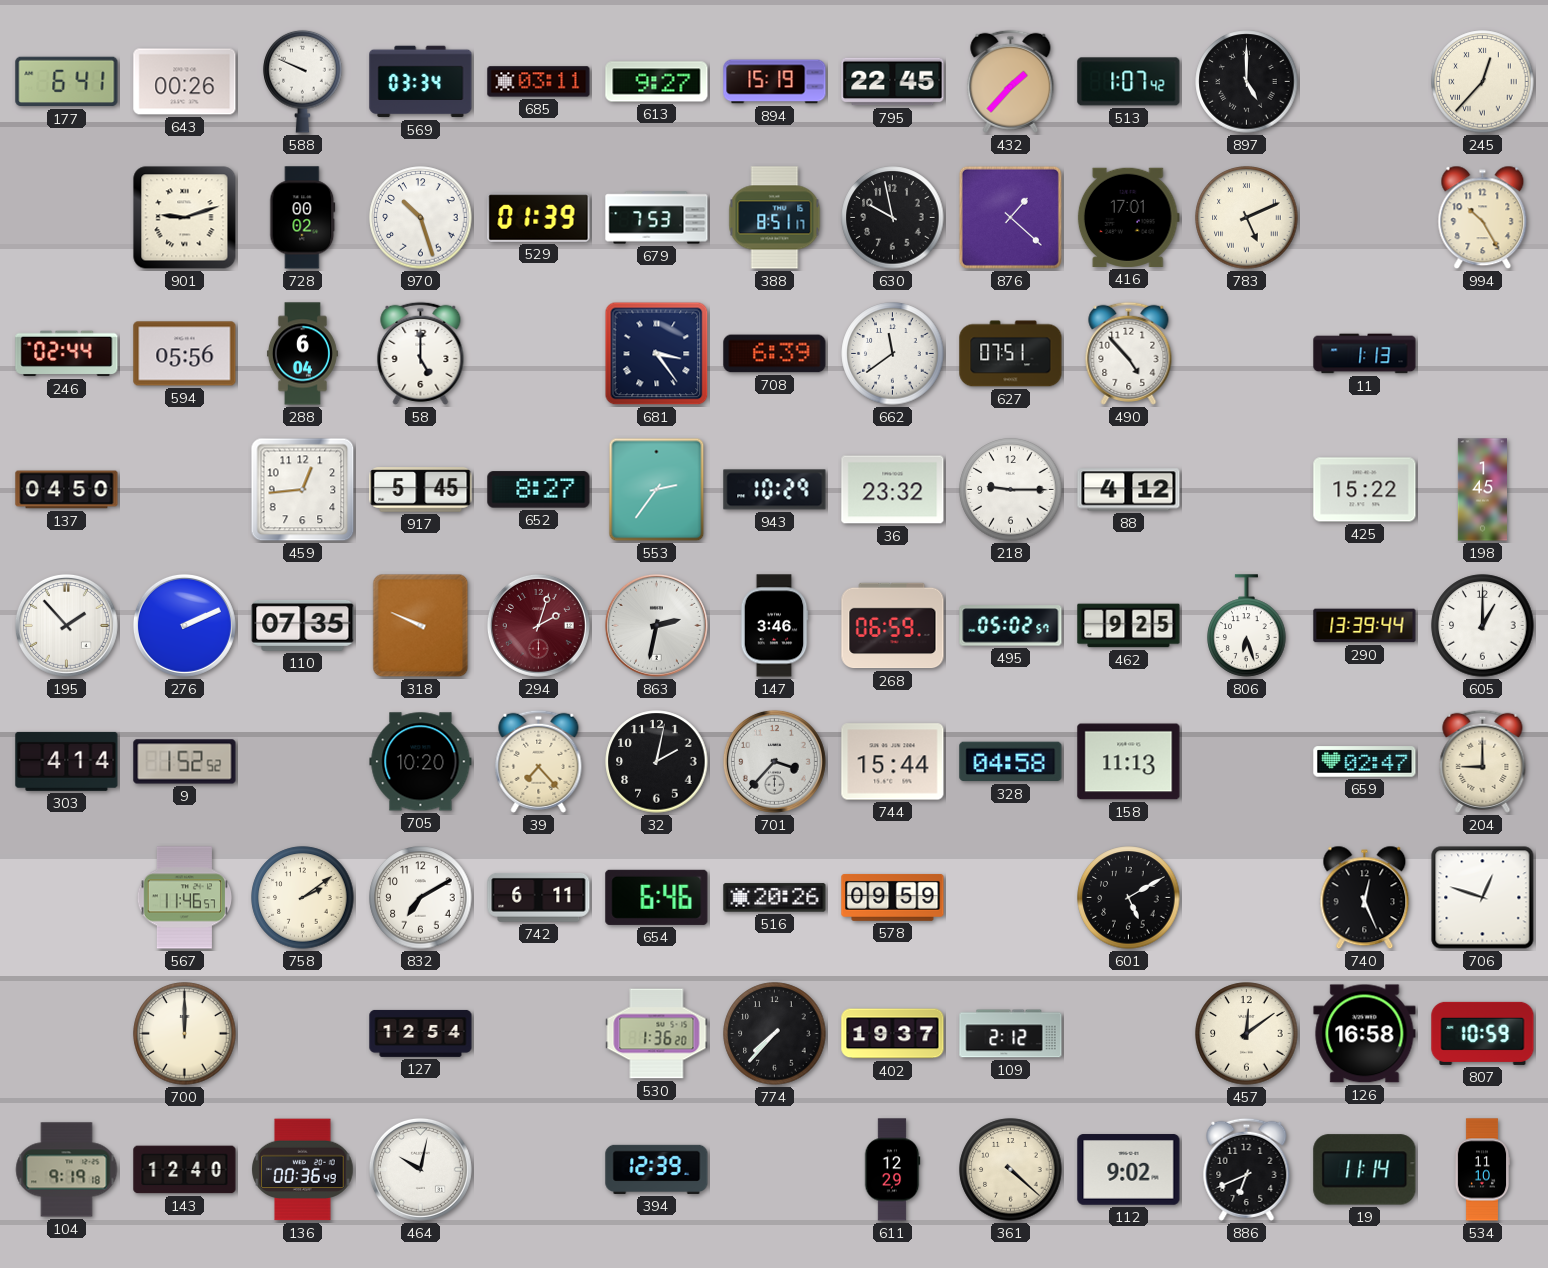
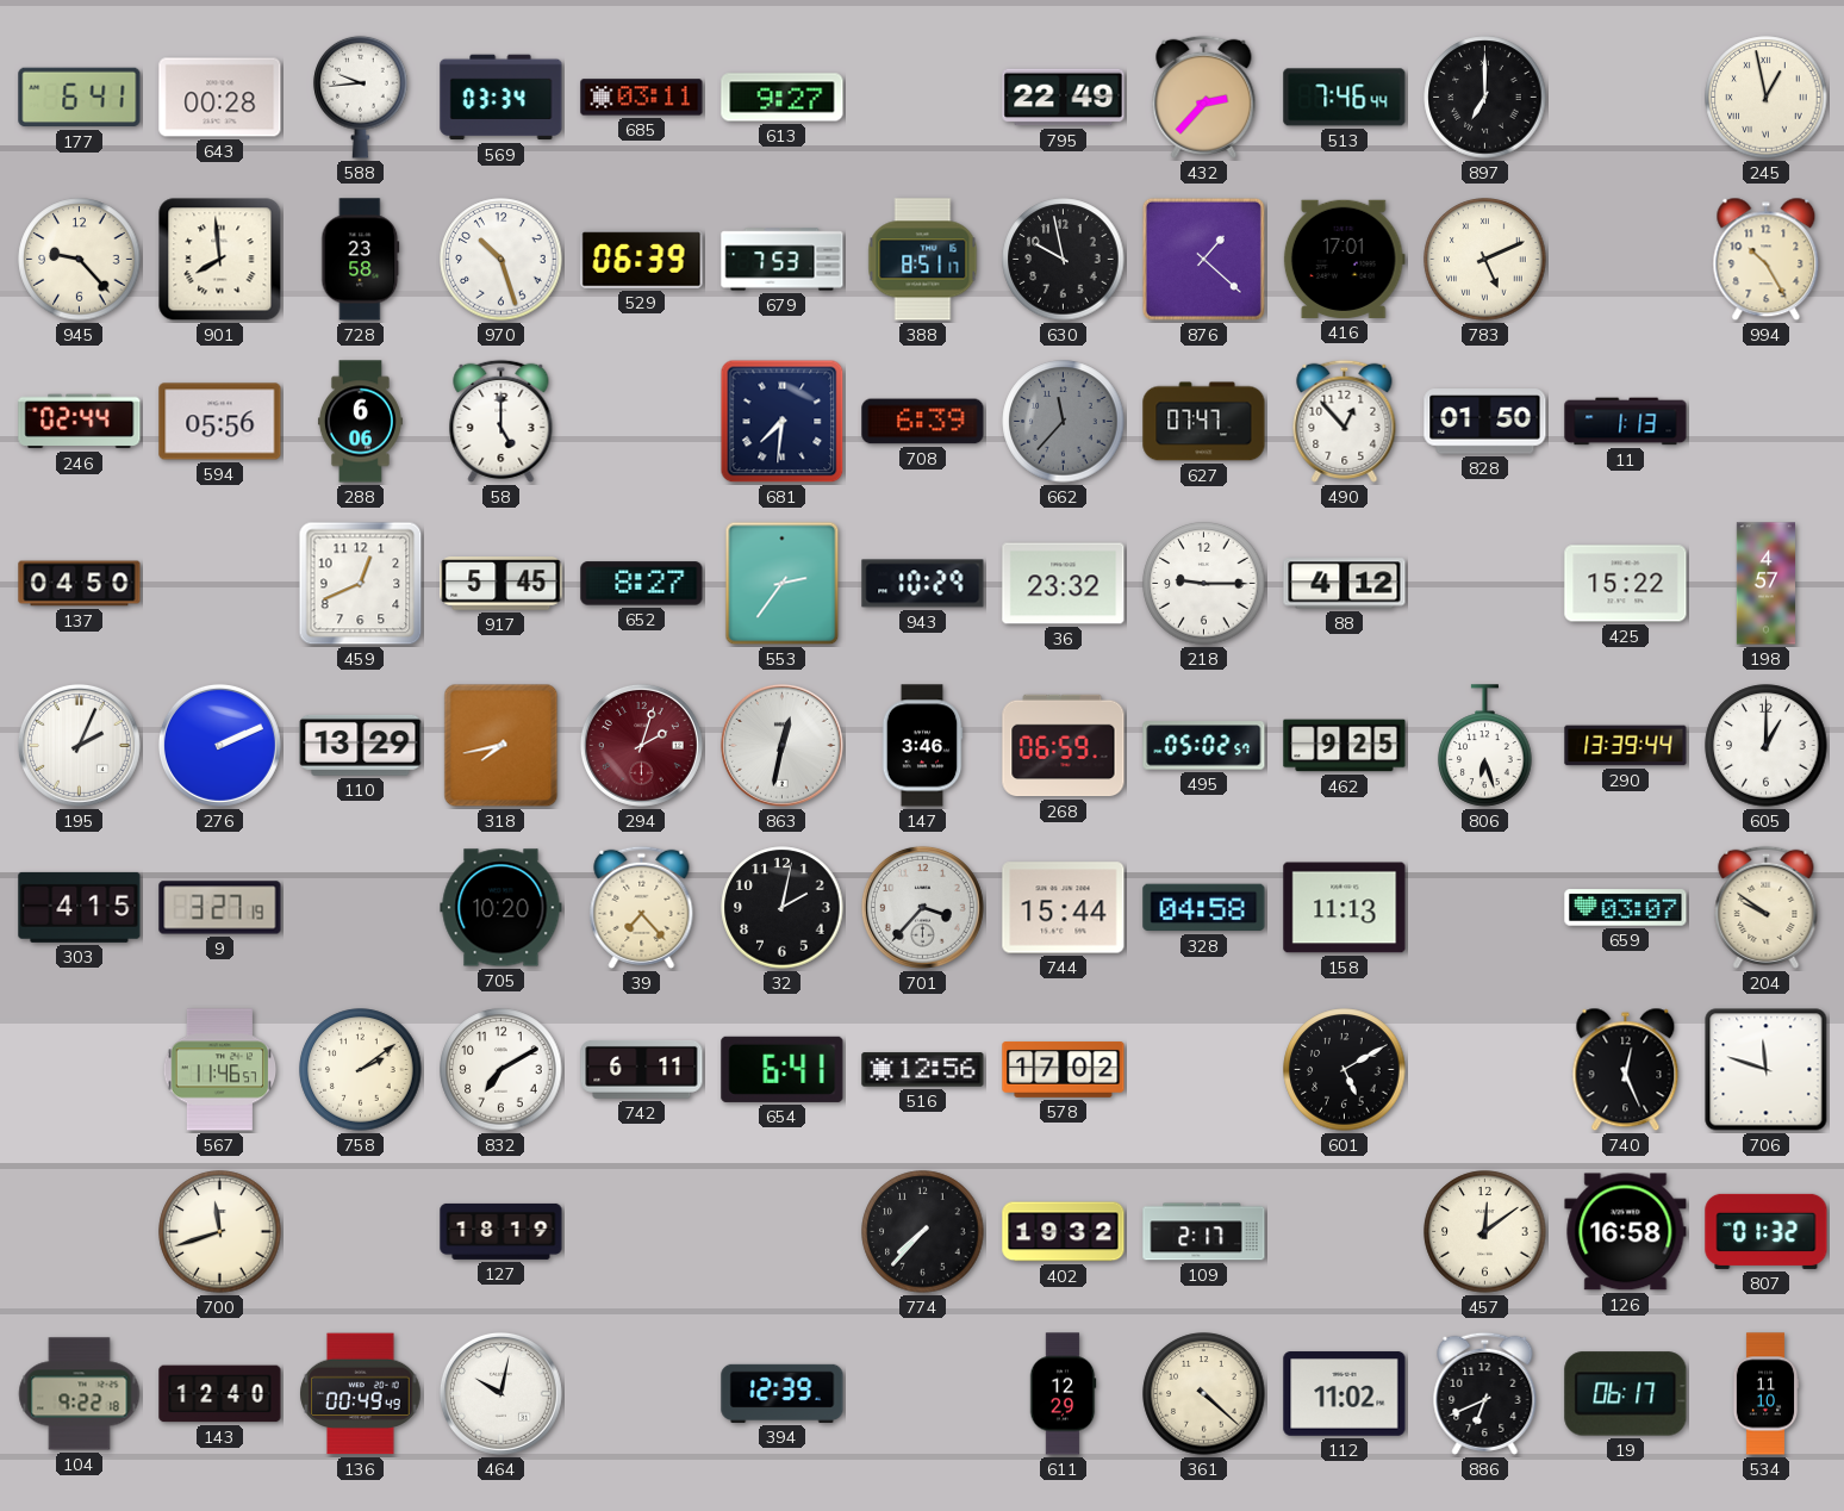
643: 00:26 -> 00:28 (220, 98)
588: 9:49 -> 9:44 (361, 97)
894: 15:19 -> none (775, 82)
795: 22:45 -> 22:49 (1064, 98)
432: 1:37 -> 2:37 (1204, 97)
513: 1:07 -> 7:46 (1345, 98)
897: 5:00 -> 7:00 (1485, 98)
245: 12:37 -> 12:58 (1767, 98)
945: none -> 9:23 (80, 260)
901: 9:12 -> 7:59 (220, 260)
728: 00:02 -> 23:58 (361, 260)
529: 01:39 -> 06:39 (642, 260)
288: 6:04 -> 6:06 (360, 422)
681: 3:24 -> 7:31 (783, 422)
662: 11:39 -> 11:37 (1064, 422)
662 dial: white -> grey (1064, 422)
627: 07:51 -> 07:47 (1204, 422)
490: 4:53 -> 12:53 (1345, 421)
828: none -> 01:50 (1485, 422)
459: 12:44 -> 12:41 (361, 584)
198: 1:45 -> 4:57 (1765, 584)
195: 1:53 -> 2:04 (79, 745)
110: 07:35 -> 13:29 (361, 745)
318: 9:49 -> 7:43 (502, 746)
863: 2:32 -> 12:32 (781, 745)
303: 4:14 -> 4:15 (80, 907)
9: 1:52 -> 3:27 (220, 908)
659: 02:47 -> 03:07 (1626, 908)
204: 9:00 -> 9:51 (1767, 907)
654: 6:46 -> 6:41 (783, 1069)
516: 20:26 -> 12:56 (923, 1070)
578: 09:59 -> 17:02 (1064, 1069)
706: 12:48 -> 11:48 (1767, 1070)
700: 12:00 -> 11:42 (220, 1232)
127: 12:54 -> 18:19 (502, 1231)
530: 1:36 -> none (657, 1034)
402: 19:37 -> 19:32 (1064, 1232)
109: 2:12 -> 2:17 (1204, 1232)
807: 10:59 -> 01:32 (1767, 1231)
104: 9:19 -> 9:22 (80, 1394)
136: 00:36 -> 00:49 (361, 1394)
112: 9:02 -> 11:02 (1345, 1394)
19: 11:14 -> 06:17 (1626, 1394)
